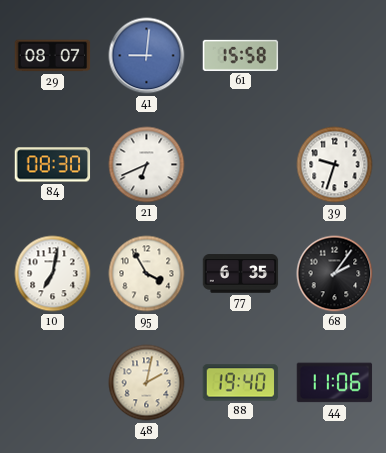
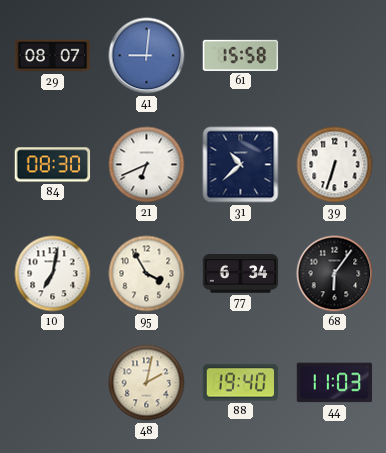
31: none -> 10:38 (241, 165)
39: 9:33 -> 6:33 (335, 165)
77: 6:35 -> 6:34 (241, 274)
68: 2:06 -> 6:06 (335, 274)
44: 11:06 -> 11:03 (335, 383)
